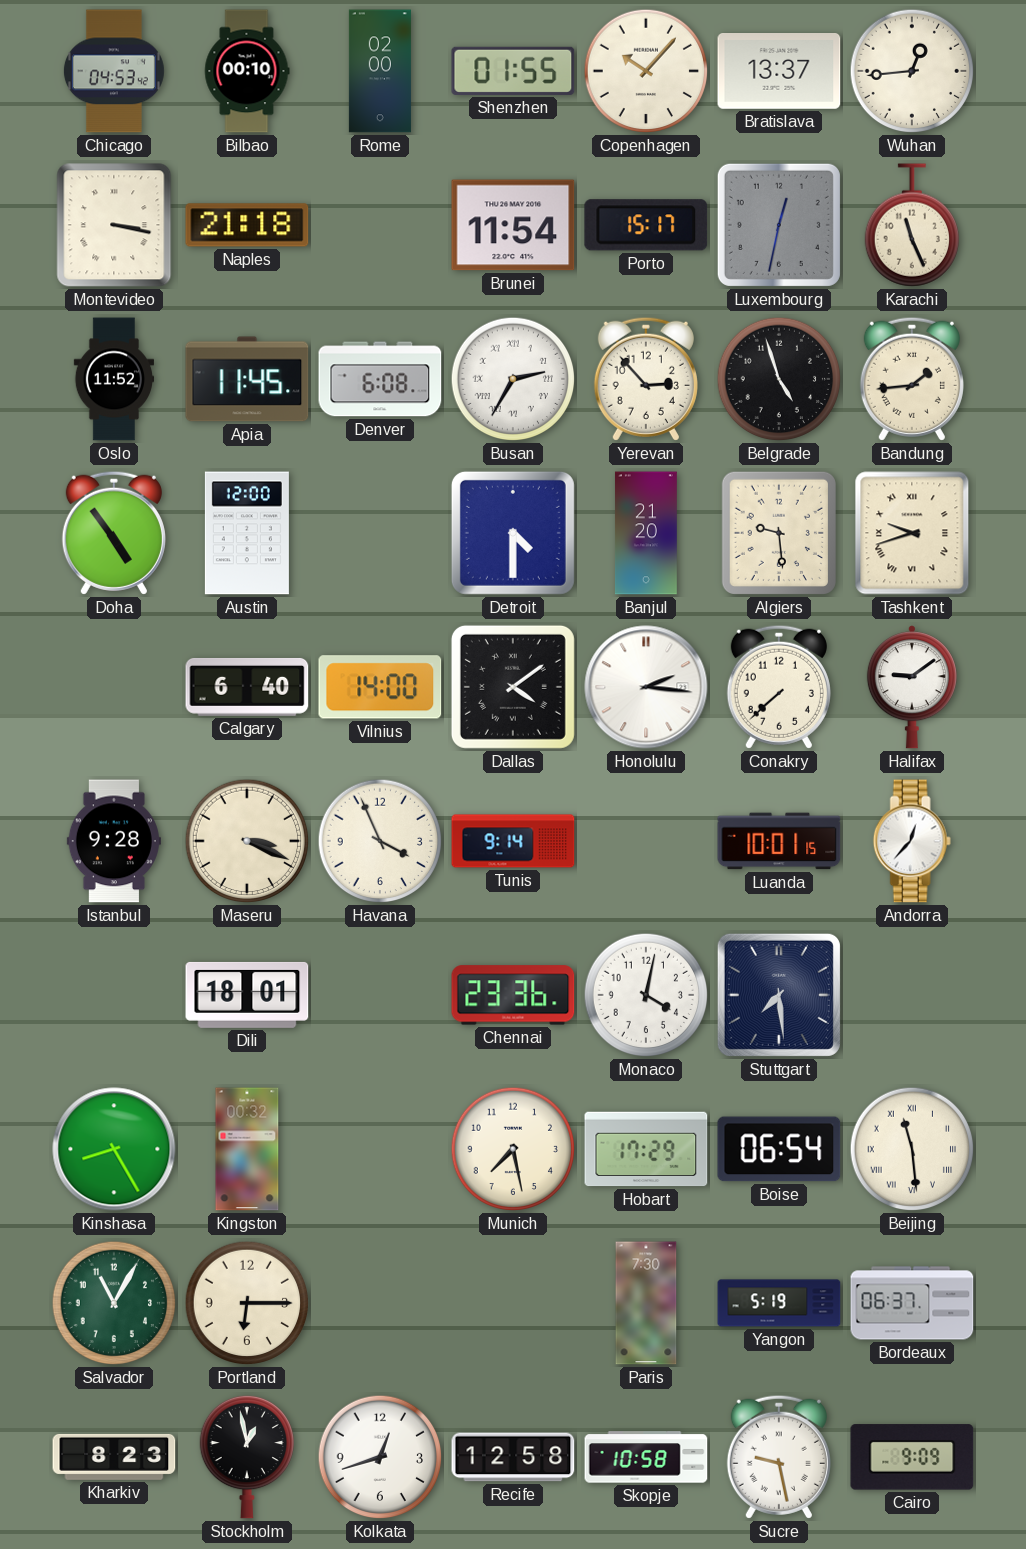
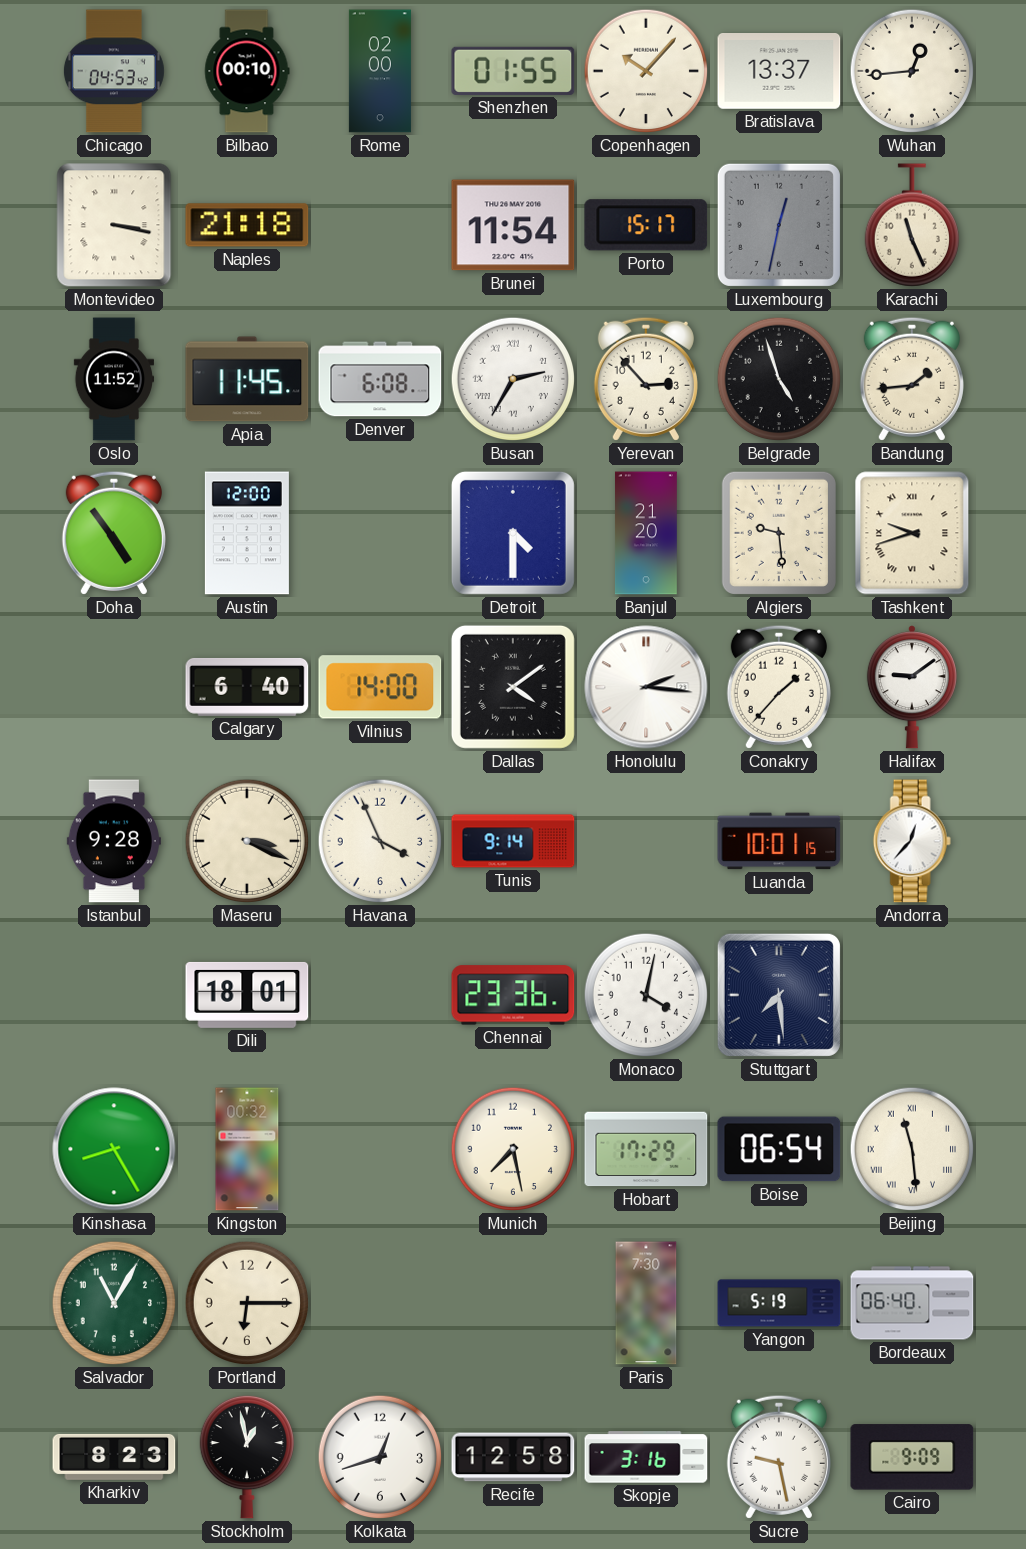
Conakry: 7:38 -> 1:37 (779, 687)
Bordeaux: 06:37 -> 06:40 (912, 1303)
Skopje: 10:58 -> 3:16 (646, 1457)
